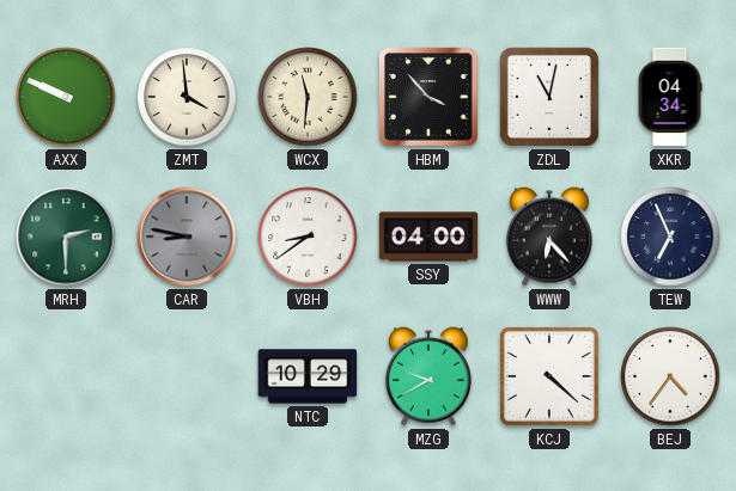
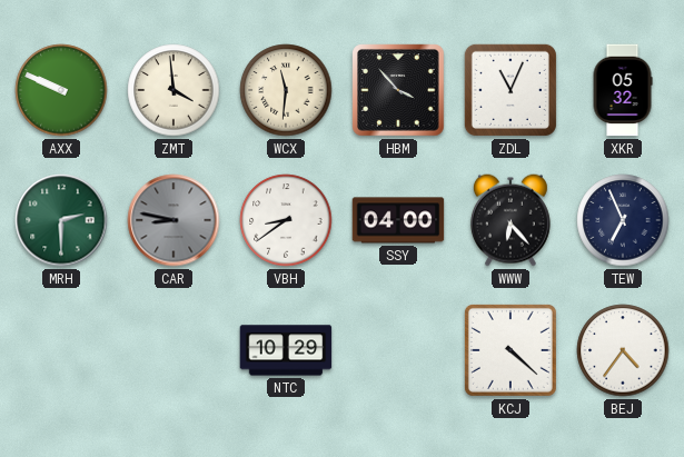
ZDL: 11:02 -> 11:04 (510, 90)
XKR: 04:34 -> 05:32 (623, 90)
MZG: 9:40 -> none (428, 376)
